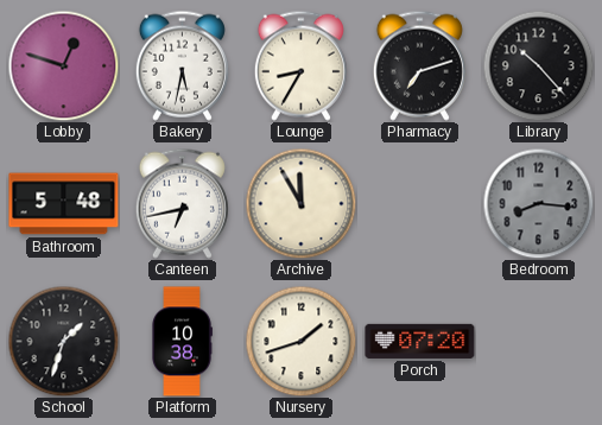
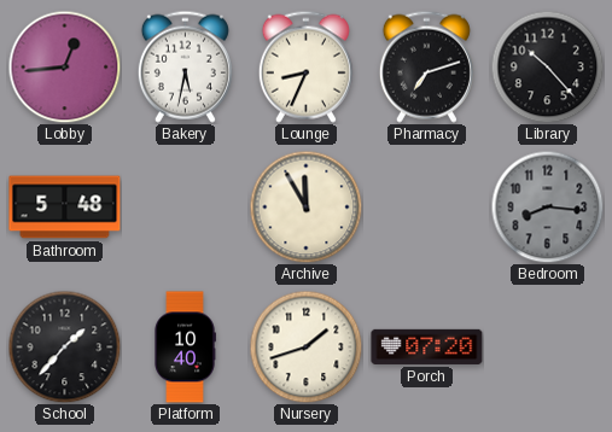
Lobby: 12:48 -> 12:44 (64, 66)
Lounge: 8:35 -> 8:34 (305, 66)
Canteen: 6:43 -> none (182, 203)
School: 1:33 -> 1:37 (64, 346)
Platform: 10:38 -> 10:40 (185, 348)
